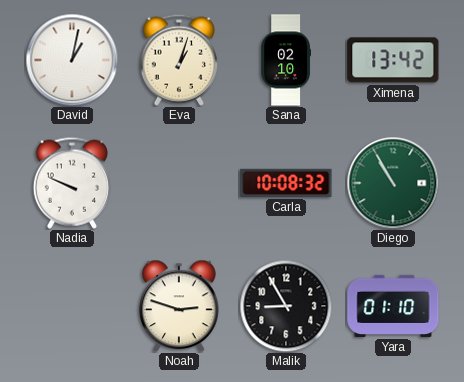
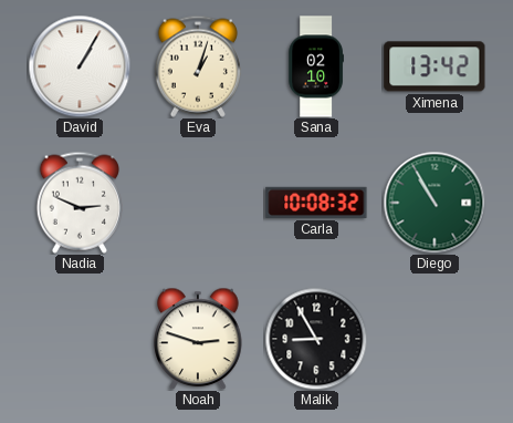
David: 1:02 -> 1:05 (80, 66)
Nadia: 9:49 -> 2:49 (80, 203)
Yara: 01:10 -> none (393, 306)
